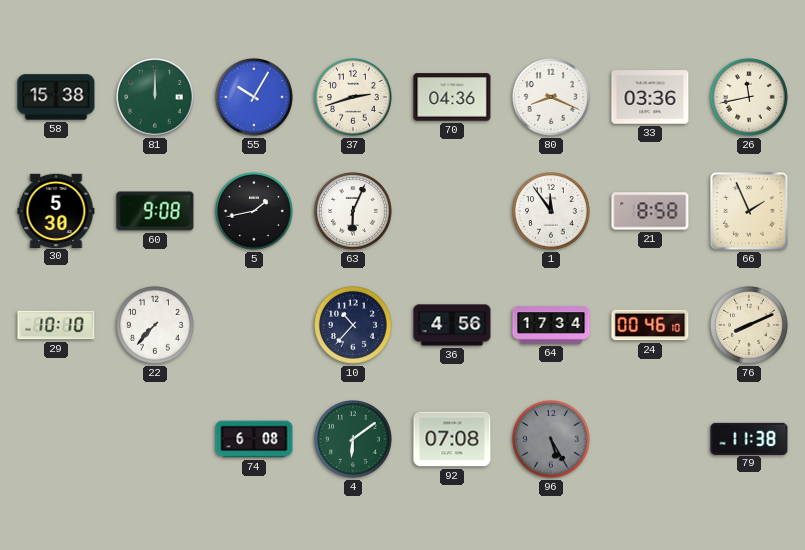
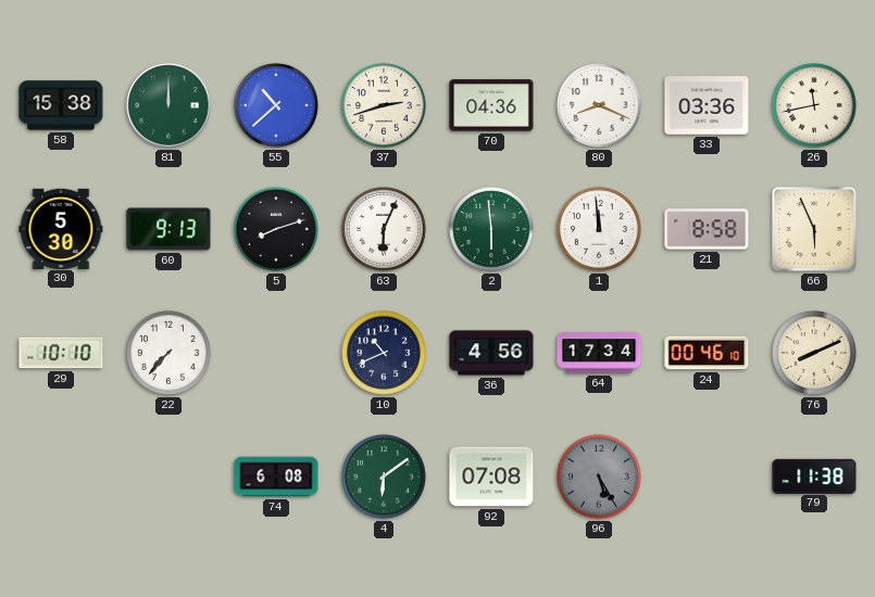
55: 10:05 -> 10:38 (277, 106)
60: 9:08 -> 9:13 (168, 229)
5: 1:43 -> 8:12 (277, 230)
2: none -> 5:59 (492, 230)
1: 11:54 -> 11:59 (600, 230)
66: 1:56 -> 5:56 (814, 229)
10: 10:37 -> 10:41 (385, 354)
